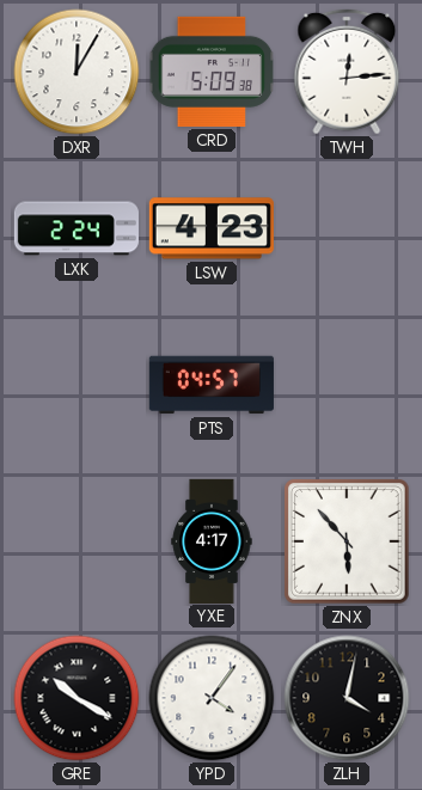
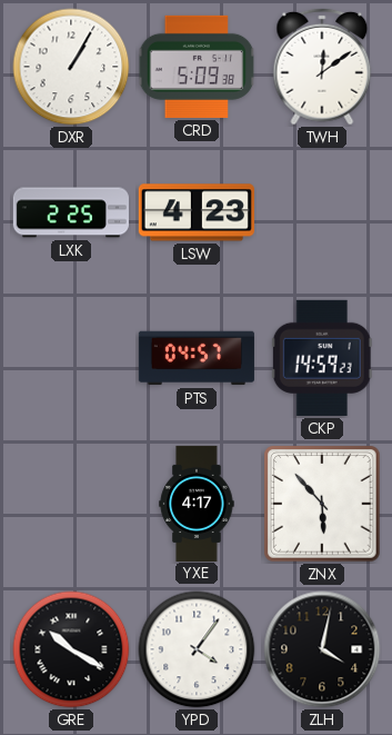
DXR: 12:05 -> 1:05 (71, 67)
TWH: 12:14 -> 12:09 (322, 67)
LXK: 2:24 -> 2:25 (71, 212)
CKP: none -> 14:59 (322, 358)
